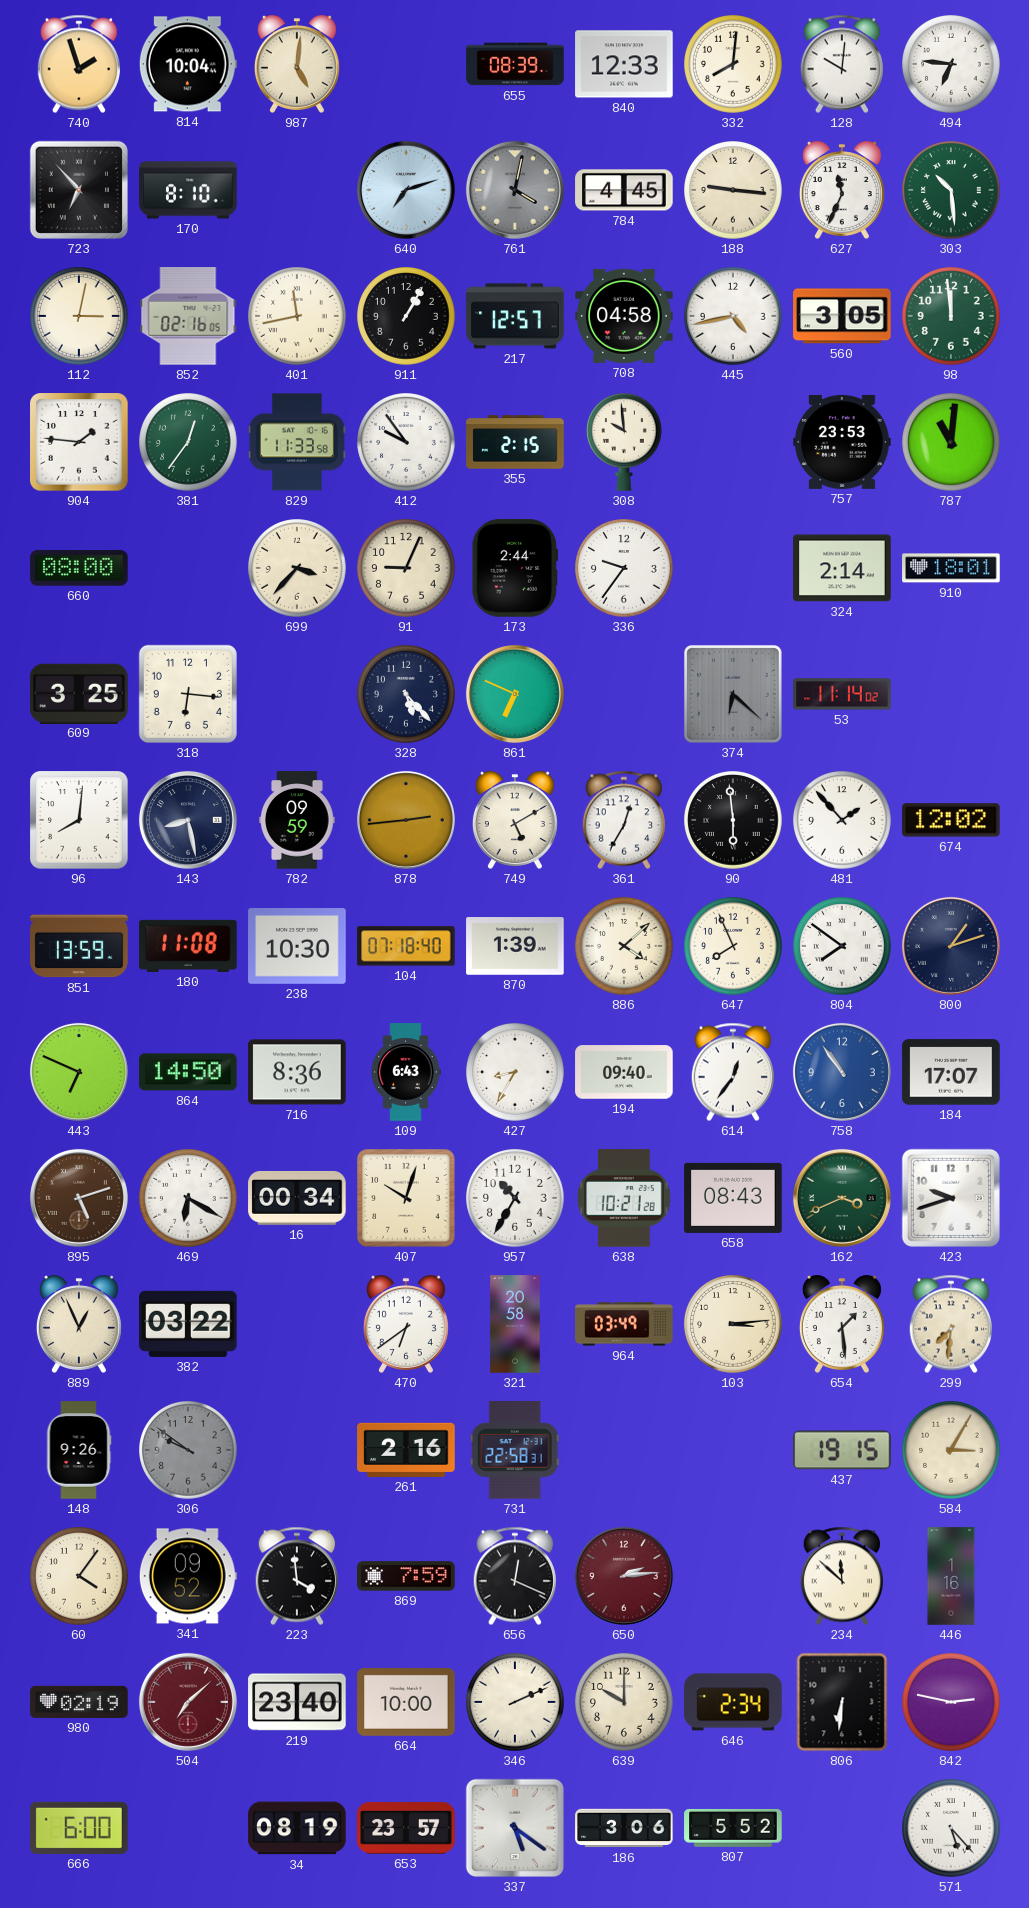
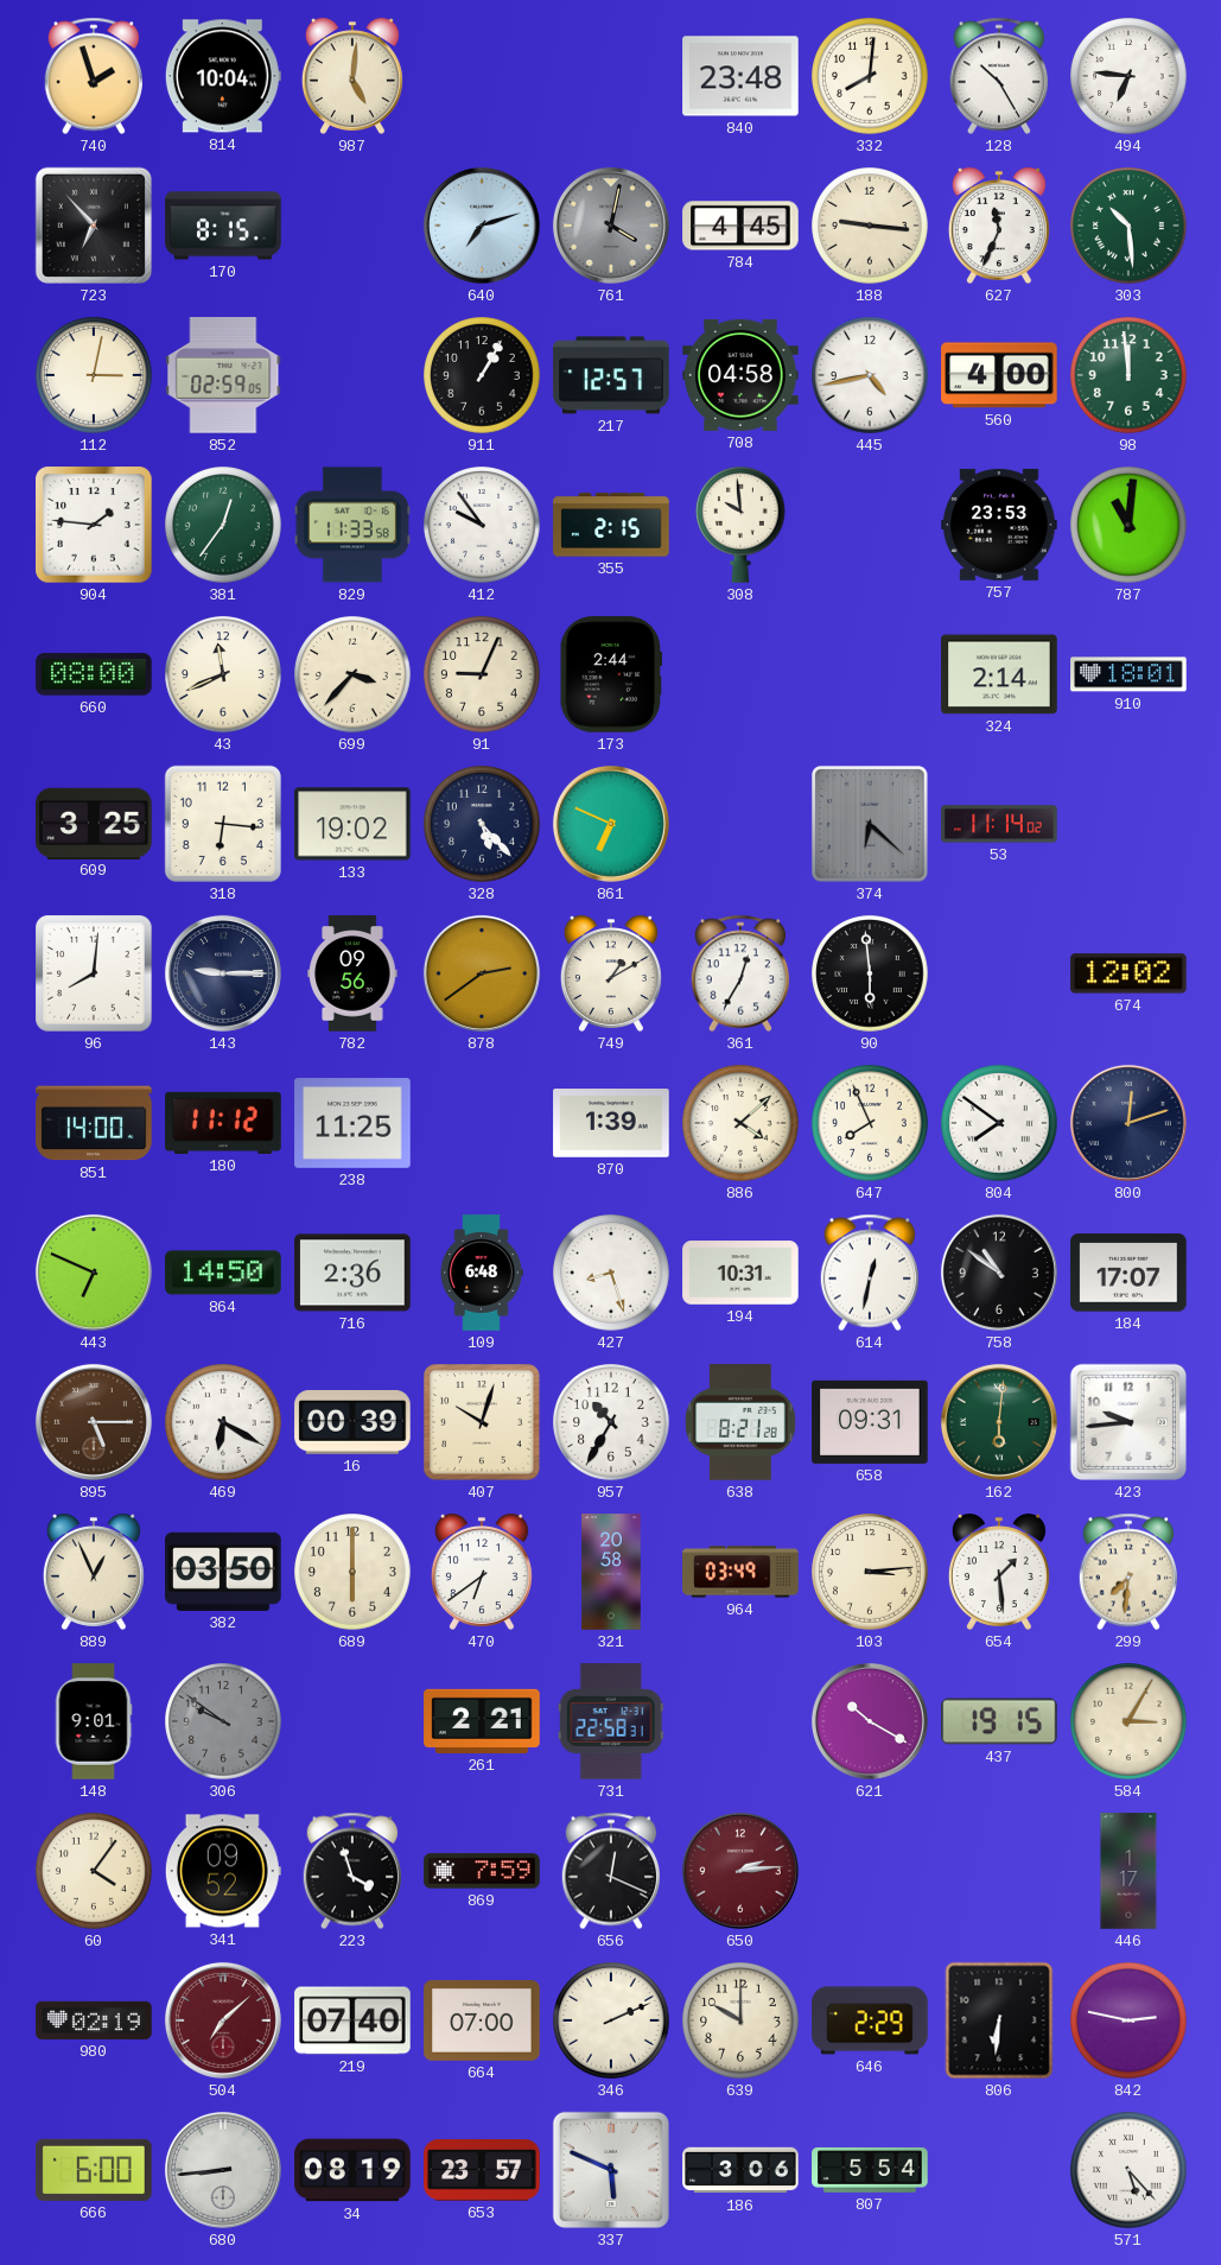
655: 08:39 -> none (515, 64)
840: 12:33 -> 23:48 (740, 76)
128: 10:01 -> 10:25 (998, 76)
170: 8:10 -> 8:15 (223, 226)
852: 02:16 -> 02:59 (223, 375)
401: 11:43 -> none (297, 316)
560: 3:05 -> 4:00 (999, 375)
43: none -> 11:41 (223, 674)
336: 9:36 -> none (624, 568)
133: none -> 19:02 (352, 824)
143: 8:28 -> 9:15 (223, 973)
782: 09:59 -> 09:56 (352, 973)
878: 2:44 -> 2:39 (482, 973)
749: 5:10 -> 1:10 (611, 973)
481: 1:53 -> none (842, 820)
851: 13:59 -> 14:00 (94, 1123)
180: 11:08 -> 11:12 (223, 1123)
238: 10:30 -> 11:25 (352, 1124)
104: 07:18 -> none (406, 946)
800: 1:12 -> 12:12 (1128, 1123)
716: 8:36 -> 2:36 (352, 1273)
109: 6:43 -> 6:48 (482, 1273)
427: 8:35 -> 8:27 (611, 1273)
194: 09:40 -> 10:31 (740, 1273)
614: 12:36 -> 12:32 (869, 1273)
758: 10:54 -> 10:51 (999, 1273)
758 dial: blue -> black (999, 1273)
895: 5:12 -> 5:15 (94, 1422)
16: 00:34 -> 00:39 (352, 1422)
638: 10:21 -> 8:21 (740, 1422)
658: 08:43 -> 09:31 (870, 1422)
162: 3:41 -> 6:01 (999, 1422)
423: 9:42 -> 9:44 (1128, 1422)
382: 03:22 -> 03:50 (223, 1572)
689: none -> 6:00 (352, 1572)
148: 9:26 -> 9:01 (94, 1721)
261: 2:16 -> 2:21 (482, 1721)
621: none -> 10:20 (870, 1721)
223: 3:59 -> 3:57 (351, 1871)
234: 11:52 -> none (841, 1576)
446: 1:16 -> 1:17 (1128, 1871)
219: 23:40 -> 07:40 (352, 2020)
664: 10:00 -> 07:00 (482, 2022)
646: 2:34 -> 2:29 (870, 2020)
680: none -> 8:44 (223, 2170)
337: 5:21 -> 5:49 (611, 2170)
807: 5:52 -> 5:54 (870, 2170)
